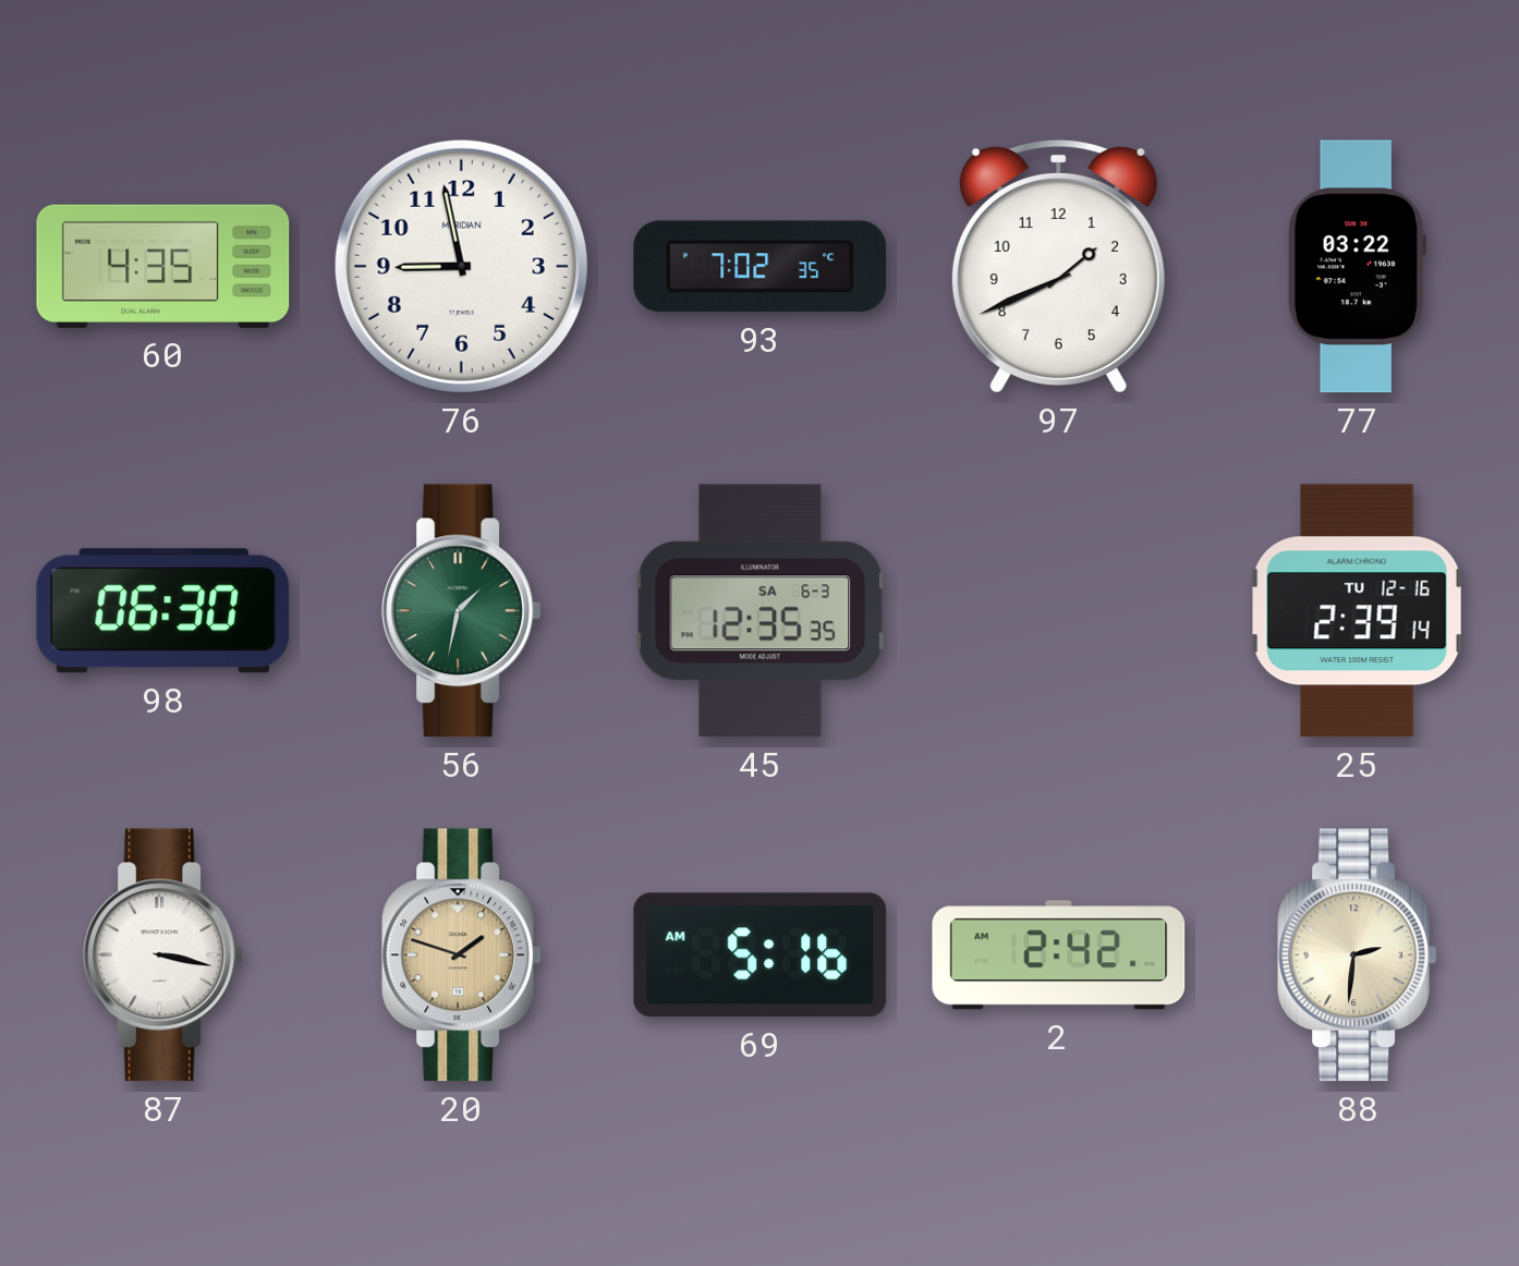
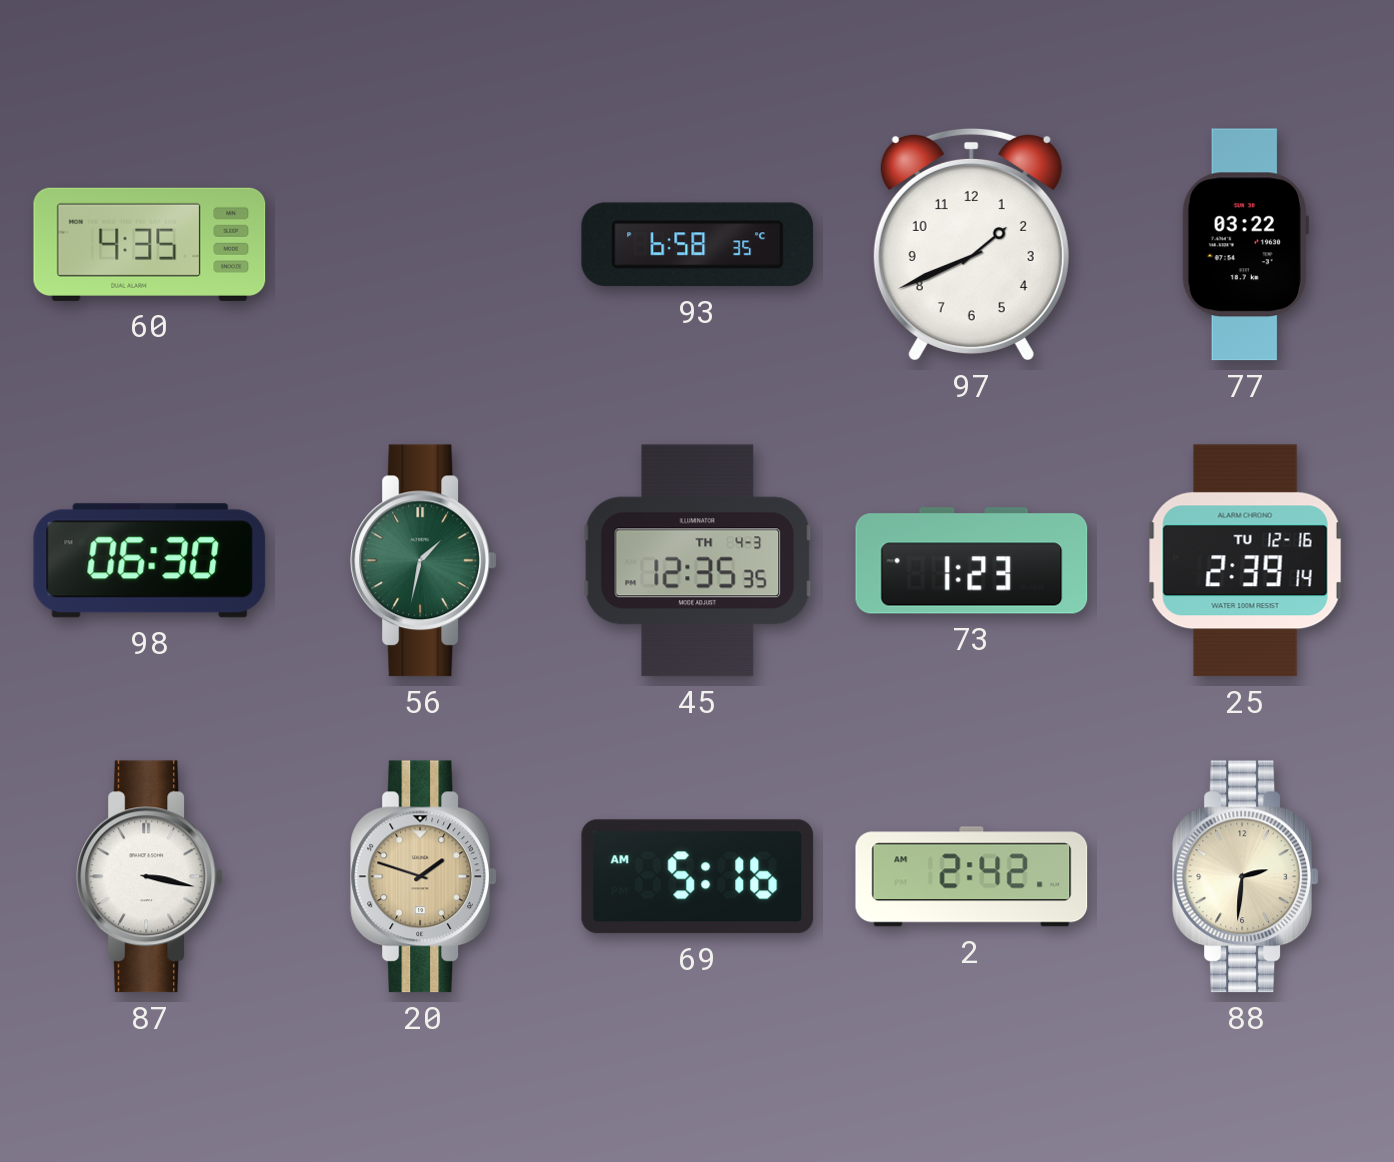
76: 8:58 -> none (461, 266)
93: 7:02 -> 6:58 (698, 245)
45 date: SA 6-3 -> TH 4-3 (698, 561)
73: none -> 1:23 (972, 561)
